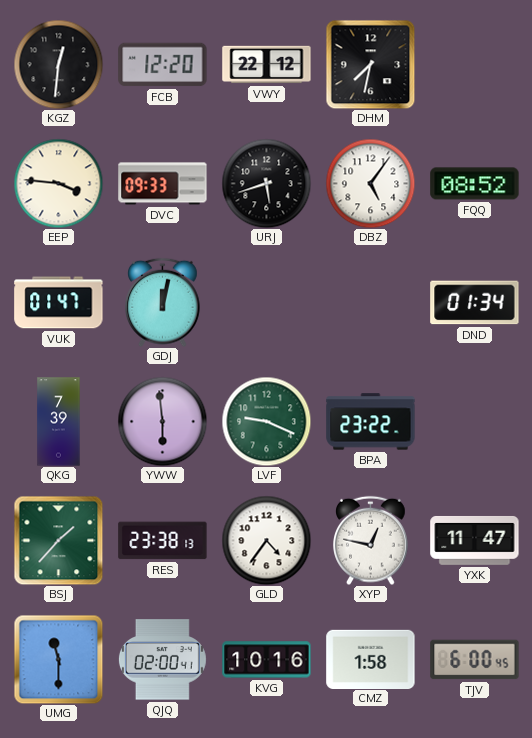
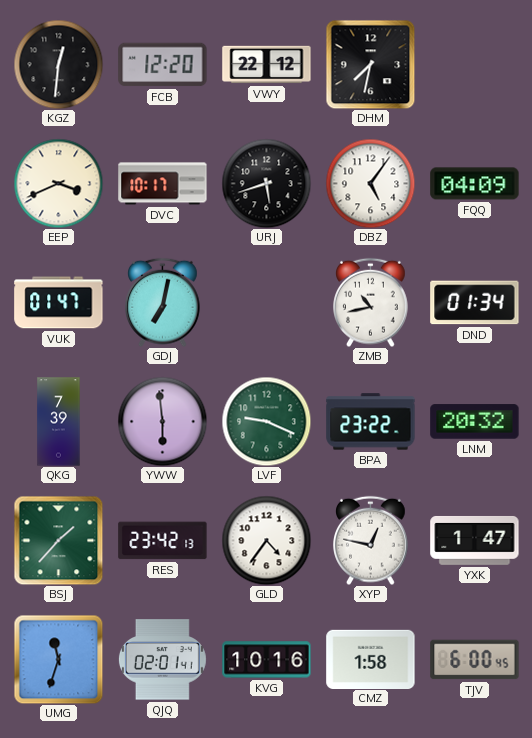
EEP: 3:46 -> 3:41 (58, 183)
DVC: 09:33 -> 10:17 (163, 184)
FQQ: 08:52 -> 04:09 (475, 184)
GDJ: 12:02 -> 7:02 (163, 302)
ZMB: none -> 10:43 (371, 302)
LNM: none -> 20:32 (475, 422)
RES: 23:38 -> 23:42 (163, 541)
YXK: 11:47 -> 1:47 (475, 540)
UMG: 11:30 -> 11:33 (58, 659)
QJQ: 02:00 -> 02:01 (162, 660)
